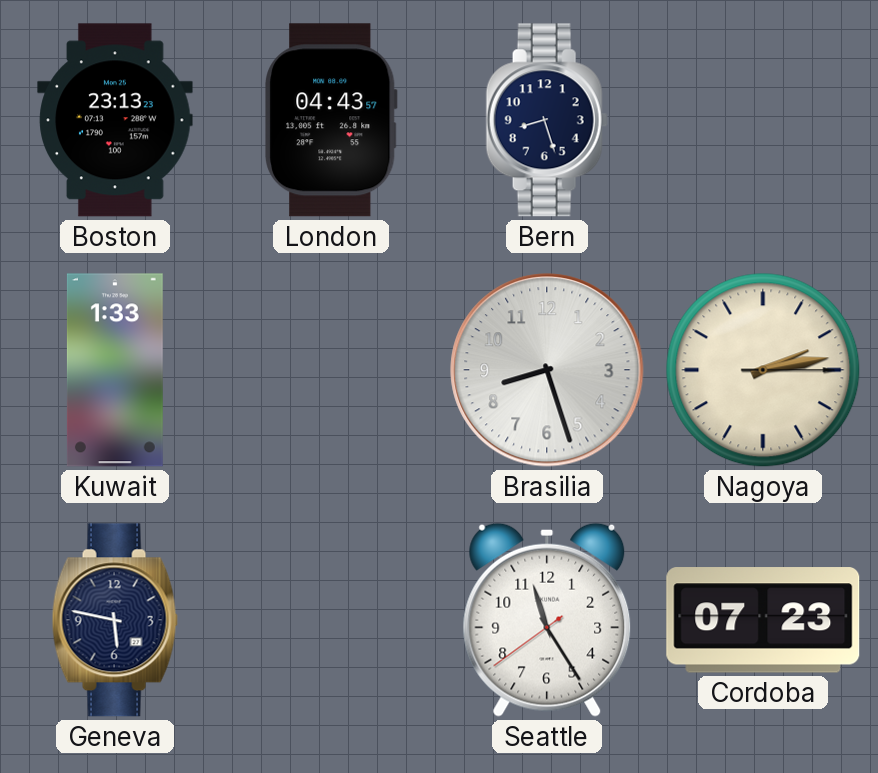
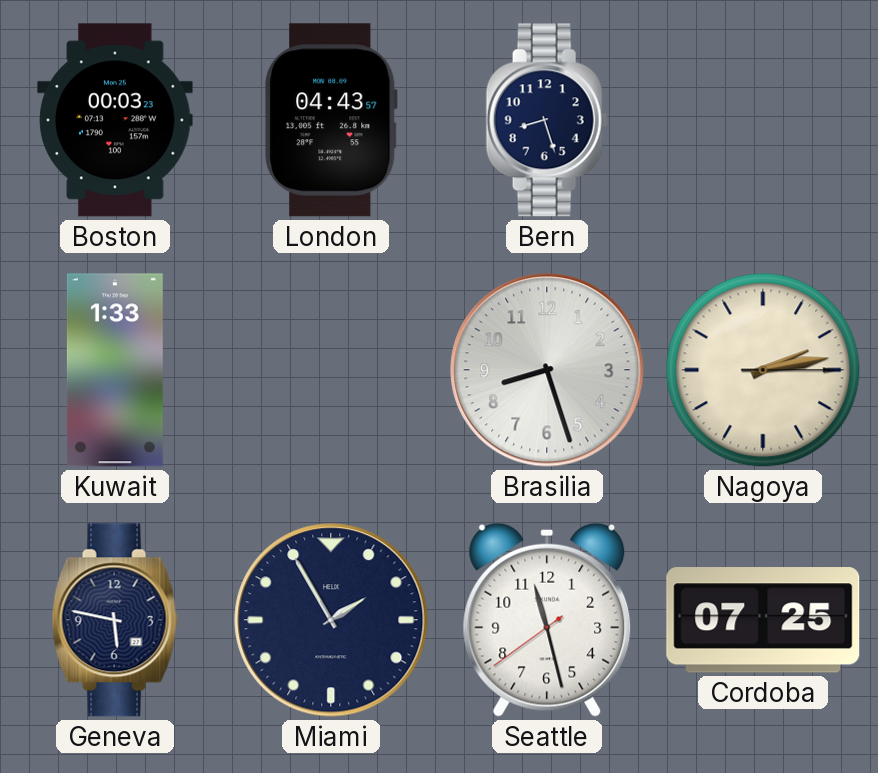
Boston: 23:13 -> 00:03 (115, 120)
Miami: none -> 1:55 (331, 620)
Seattle: 11:24 -> 11:27 (547, 620)
Cordoba: 07:23 -> 07:25 (763, 620)
